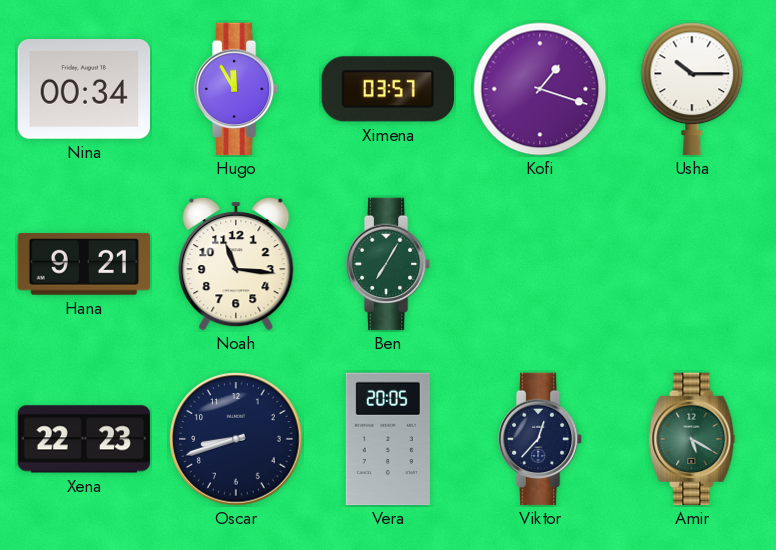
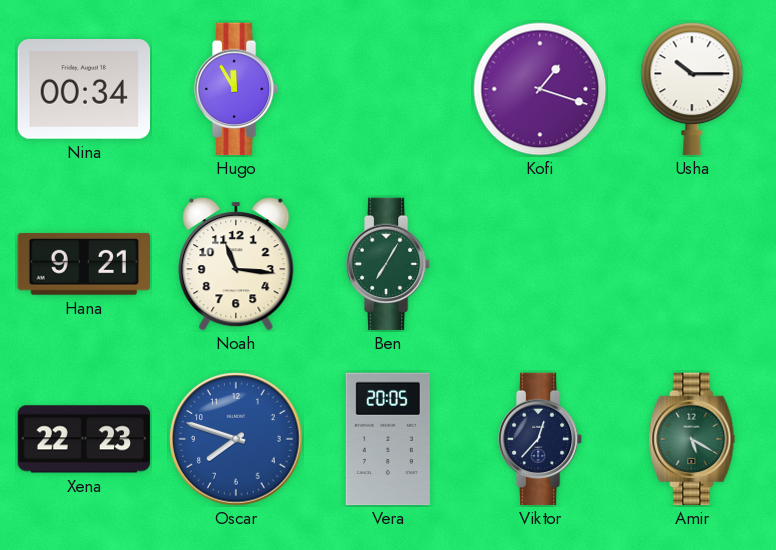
Ximena: 03:57 -> none (387, 89)
Oscar: 8:42 -> 7:48 (236, 439)
Oscar dial: navy -> blue (236, 439)
